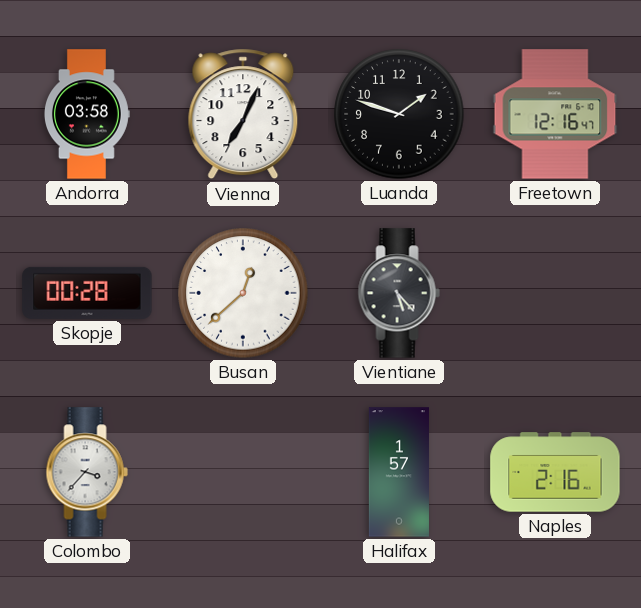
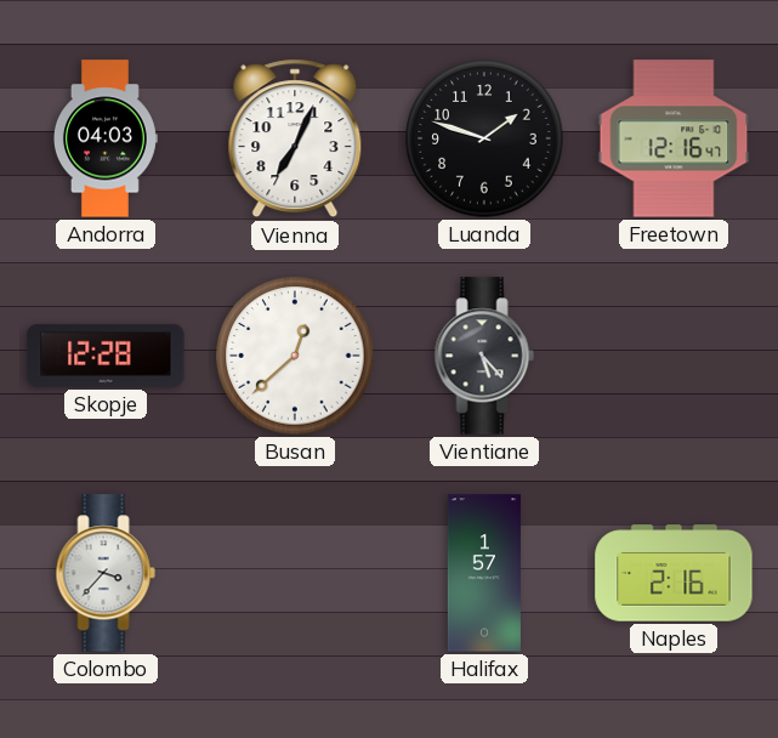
Andorra: 03:58 -> 04:03 (104, 138)
Skopje: 00:28 -> 12:28 (106, 356)
